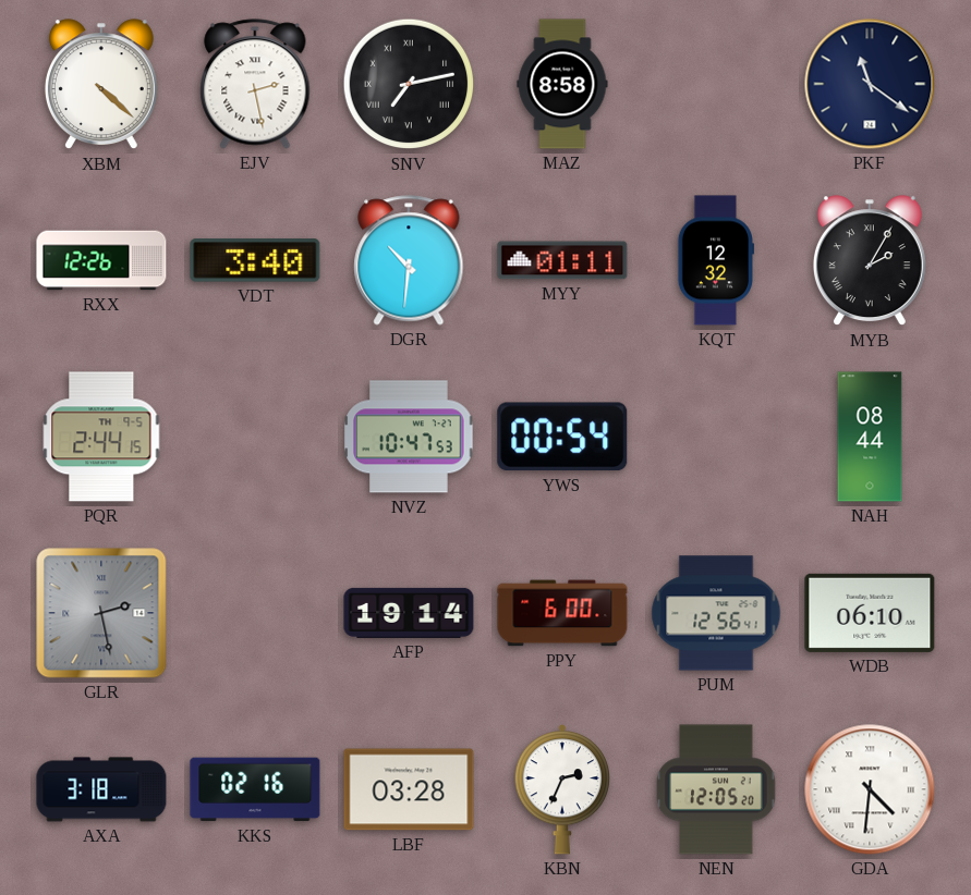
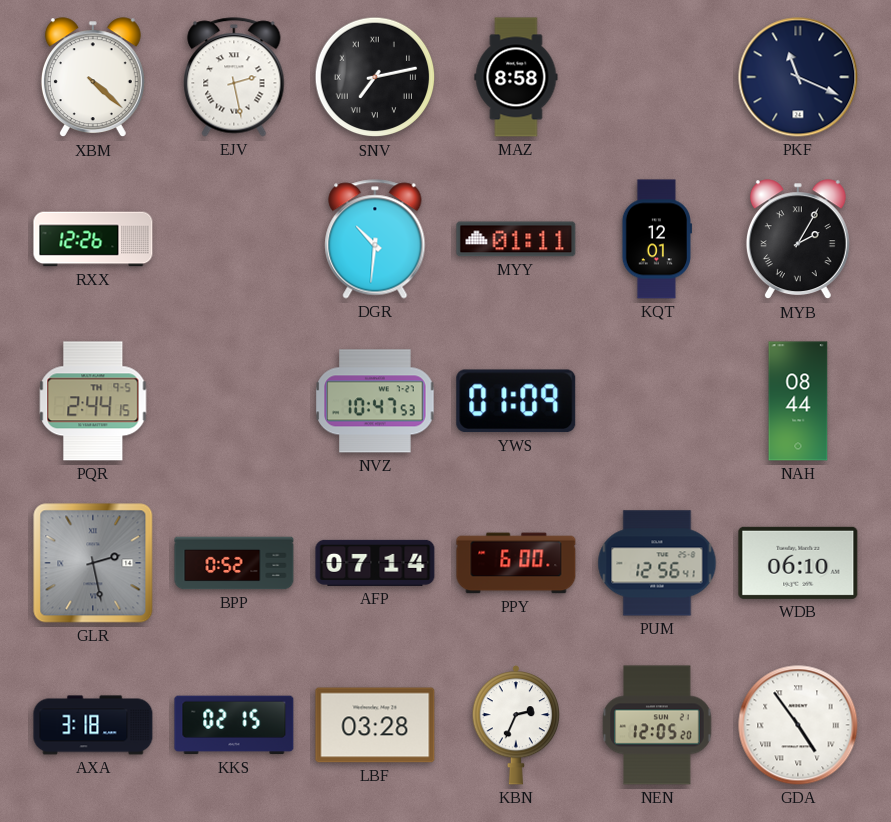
PKF: 11:21 -> 11:19 (798, 77)
VDT: 3:40 -> none (255, 260)
KQT: 12:32 -> 12:01 (657, 239)
YWS: 00:54 -> 01:09 (516, 401)
BPP: none -> 0:52 (234, 563)
AFP: 19:14 -> 07:14 (375, 563)
KKS: 02:16 -> 02:15 (234, 725)
GDA: 4:31 -> 4:54 (798, 725)
